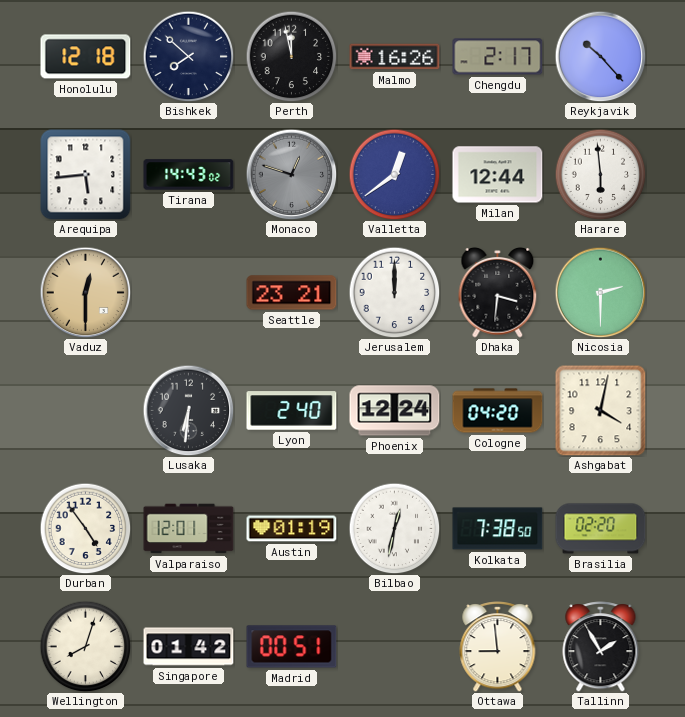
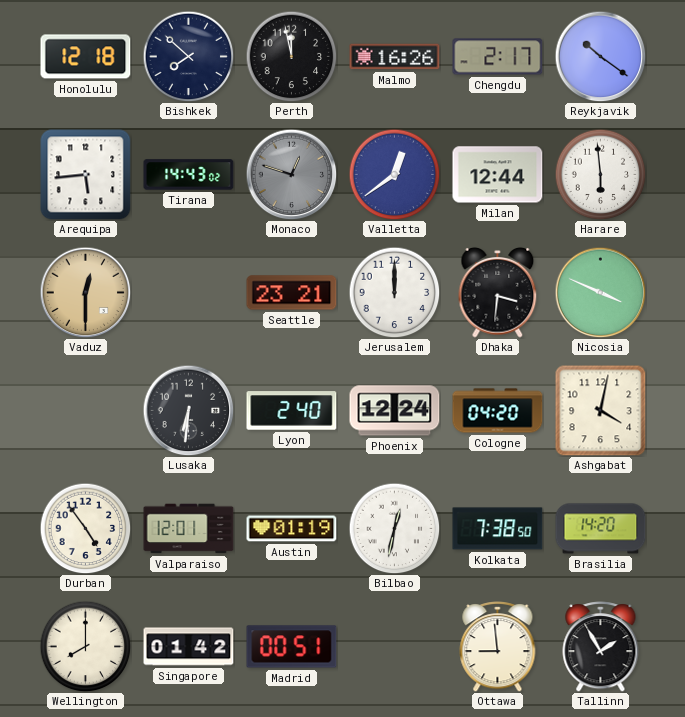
Reykjavik: 10:23 -> 10:21 (600, 56)
Nicosia: 2:30 -> 3:49 (600, 292)
Brasilia: 02:20 -> 14:20 (601, 529)
Wellington: 8:03 -> 8:00 (85, 646)
